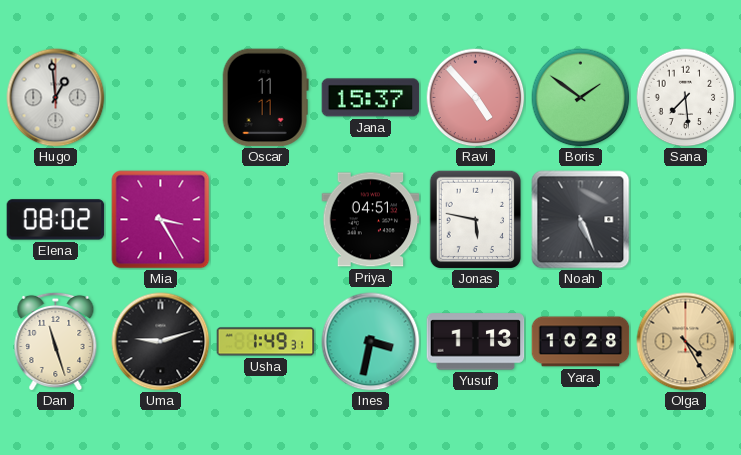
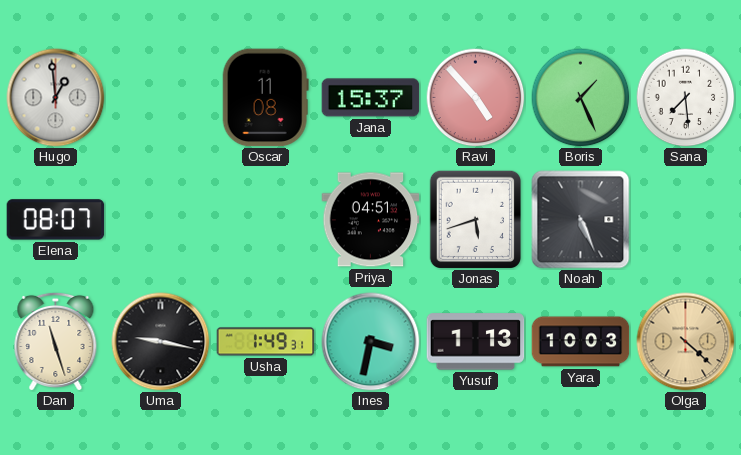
Oscar: 11:11 -> 11:08 (265, 98)
Boris: 1:51 -> 1:26 (581, 98)
Elena: 08:02 -> 08:07 (56, 220)
Mia: 3:25 -> none (161, 220)
Jonas: 5:47 -> 5:42 (475, 219)
Uma: 9:12 -> 9:17 (161, 342)
Yara: 10:28 -> 10:03 (581, 342)
Olga: 4:25 -> 4:22 (686, 342)
